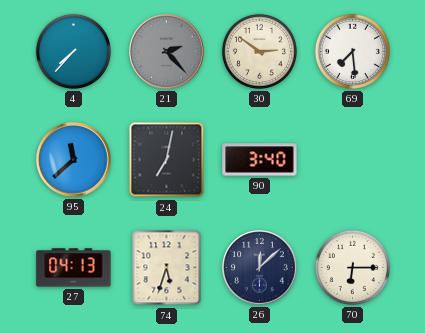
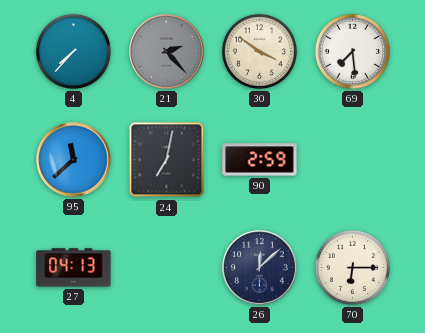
30: 2:51 -> 3:51 (259, 51)
90: 3:40 -> 2:59 (260, 160)
74: 5:33 -> none (167, 268)
